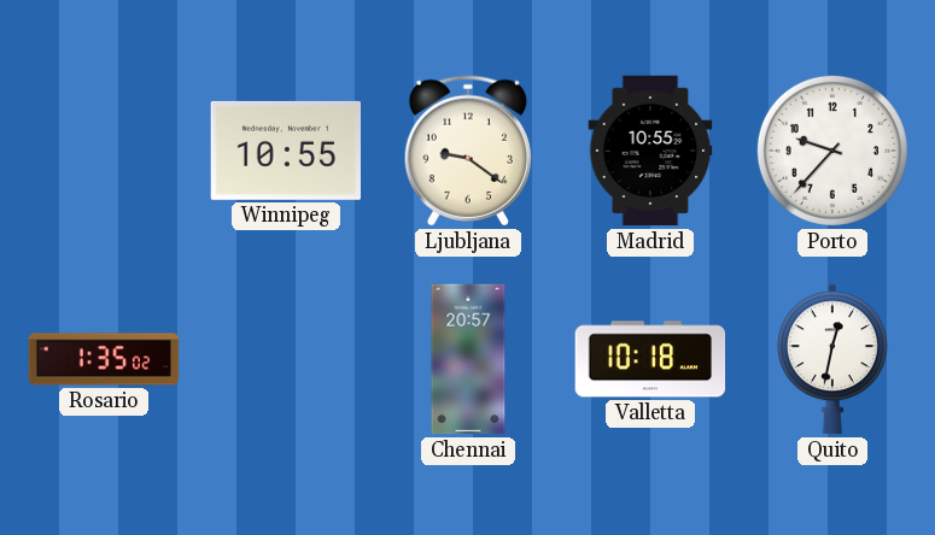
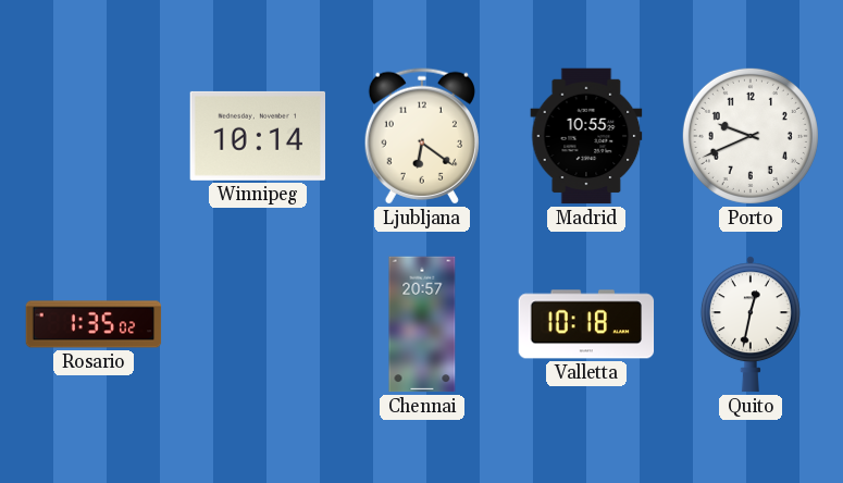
Winnipeg: 10:55 -> 10:14 (258, 136)
Ljubljana: 9:21 -> 6:21 (422, 136)
Porto: 9:37 -> 9:41 (751, 136)
